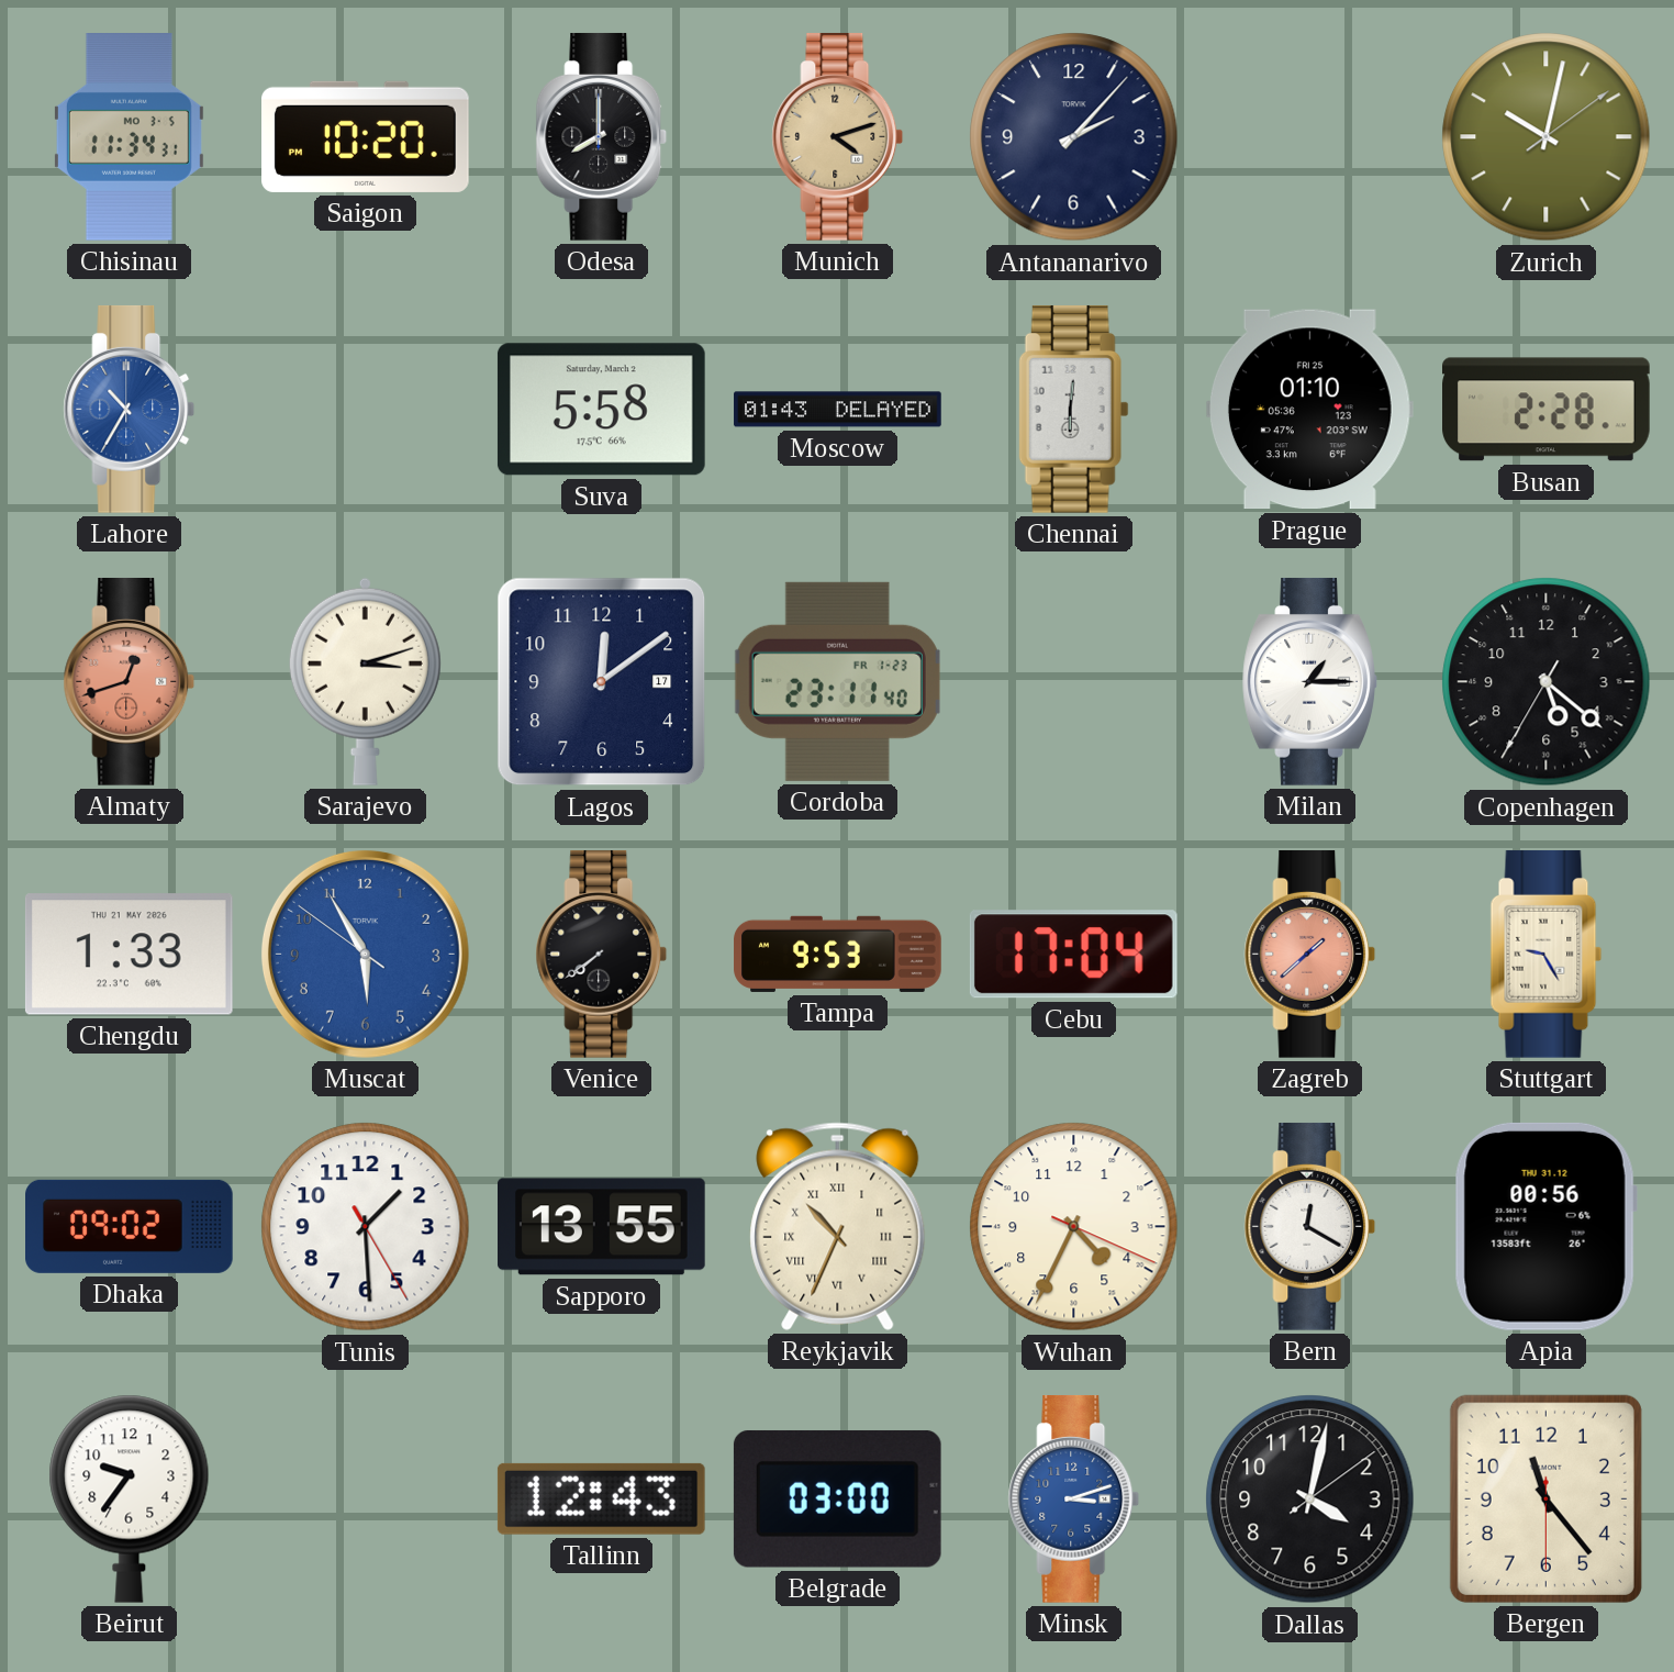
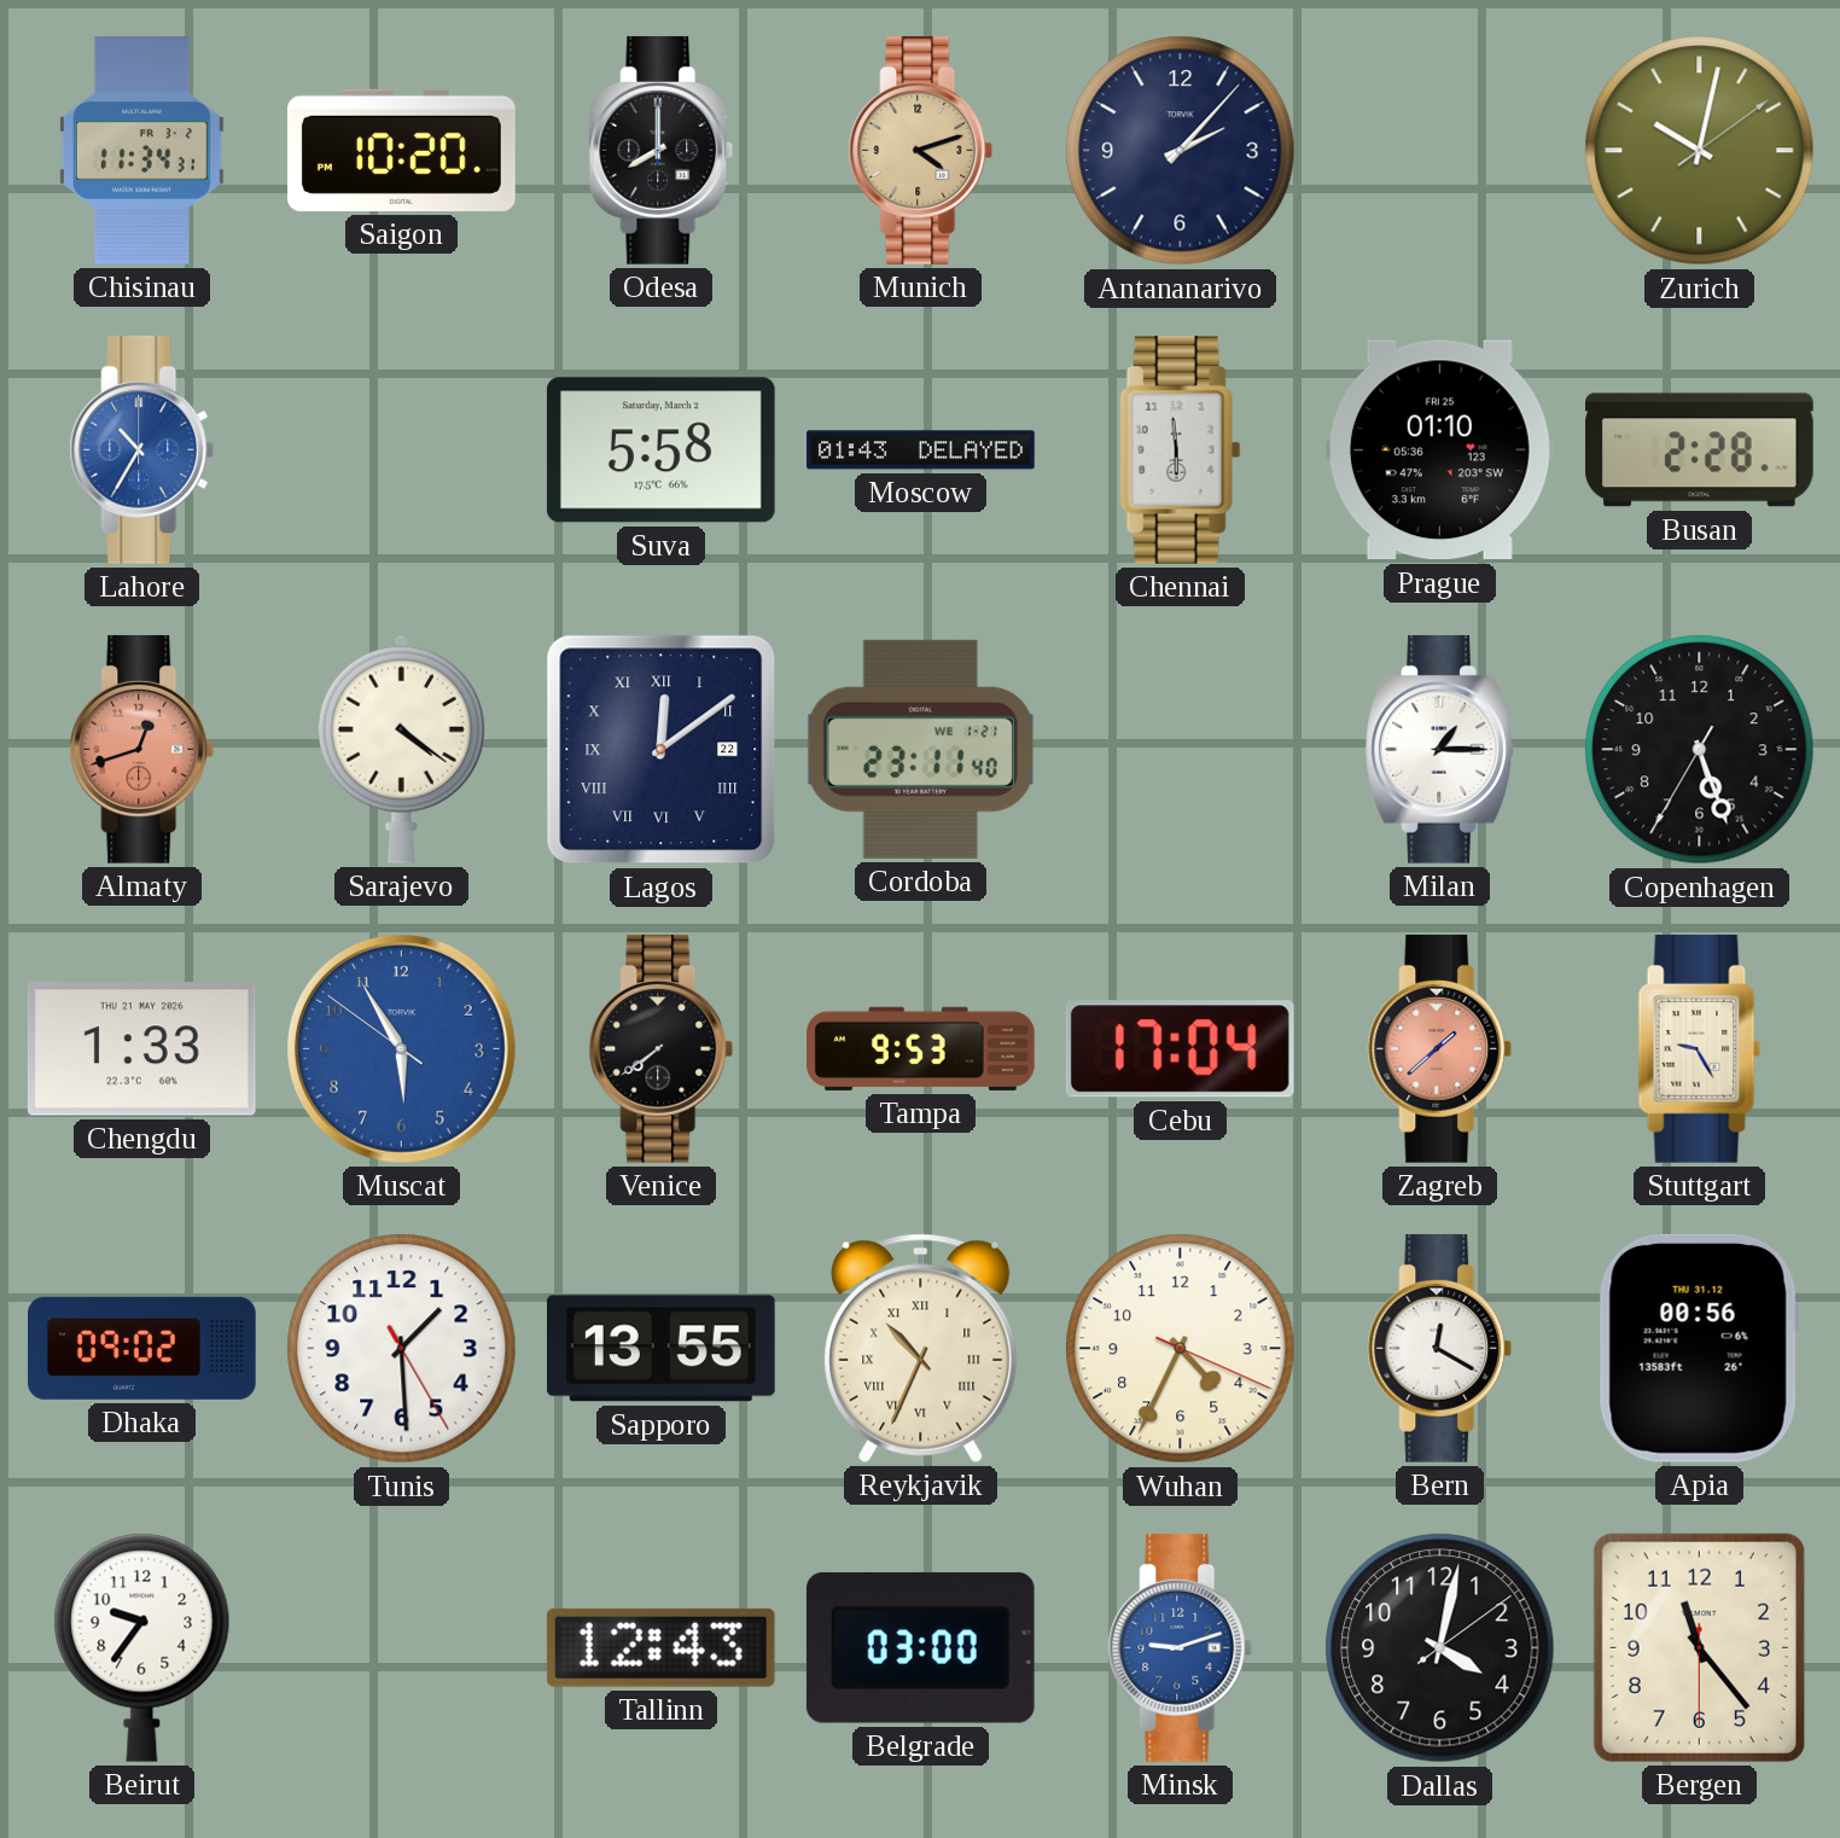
Chisinau date: MO 3-5 -> FR 3-2 (141, 151)
Chennai: 6:01 -> 5:59 (1180, 449)
Sarajevo: 3:12 -> 4:21 (401, 749)
Lagos date: 17 -> 22 (662, 750)
Lagos numerals: Arabic -> Roman (662, 750)
Cordoba date: FR 1-23 -> WE 1-21 (920, 749)
Copenhagen: 5:21 -> 5:26 (1700, 750)
Minsk: 3:12 -> 9:12 (1181, 1647)
